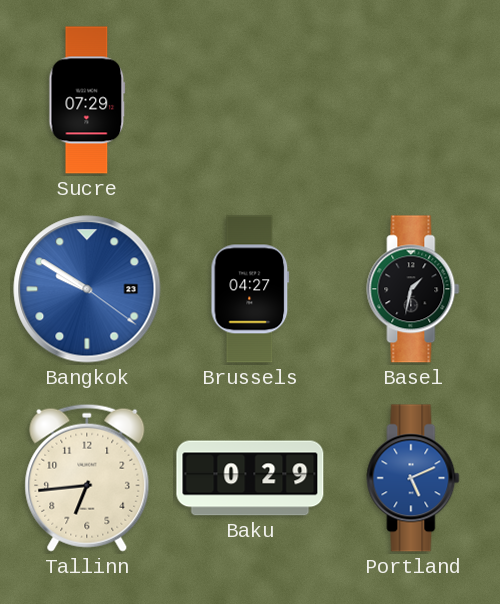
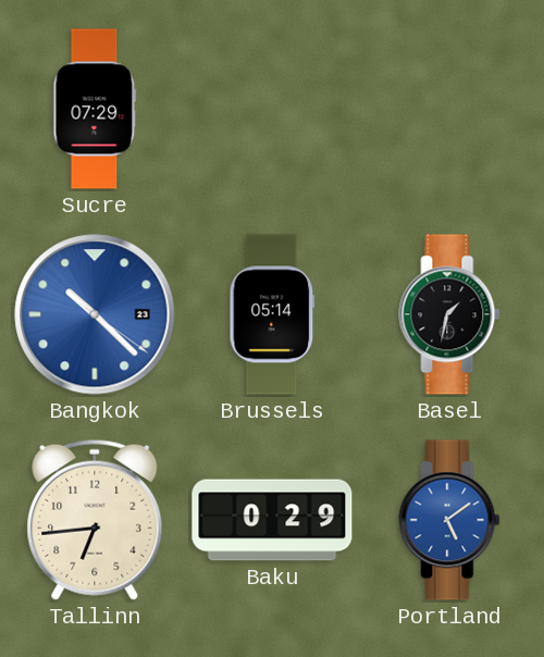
Bangkok: 9:50 -> 10:22 (95, 314)
Brussels: 04:27 -> 05:14 (272, 314)
Portland: 5:11 -> 5:09 (449, 520)
